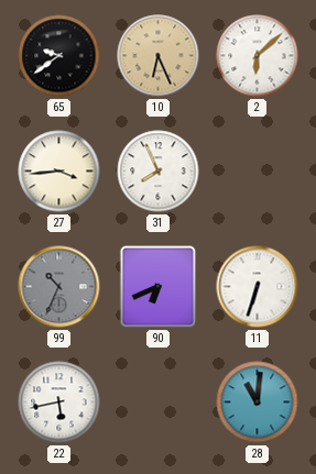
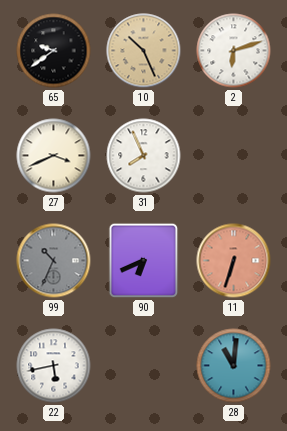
10: 6:26 -> 10:26 (144, 51)
2: 6:08 -> 6:12 (234, 51)
27: 3:44 -> 3:41 (54, 156)
11 dial: white -> salmon (234, 261)
